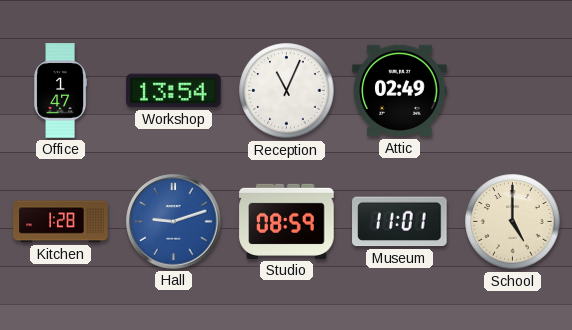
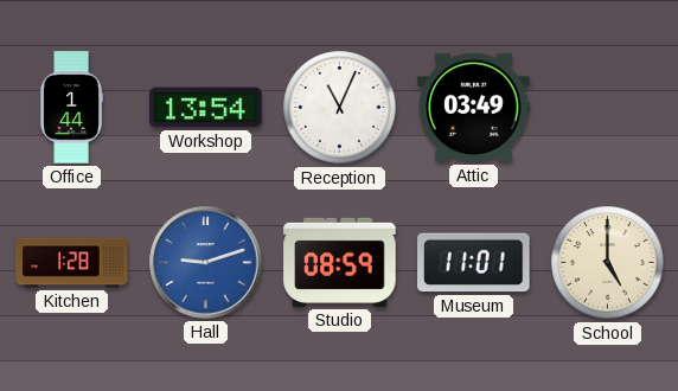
Office: 1:47 -> 1:44 (71, 108)
Attic: 02:49 -> 03:49 (474, 108)
